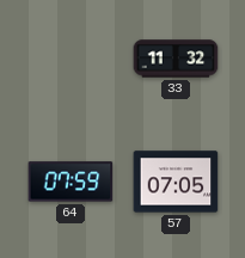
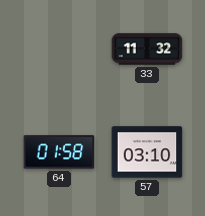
64: 07:59 -> 01:58 (59, 152)
57: 07:05 -> 03:10 (147, 152)
